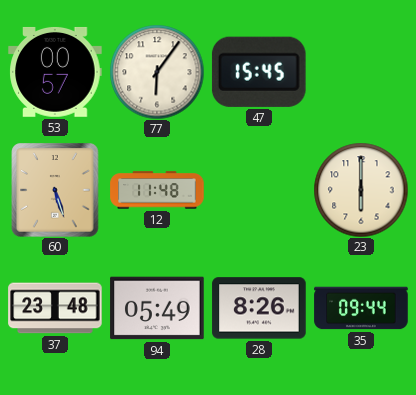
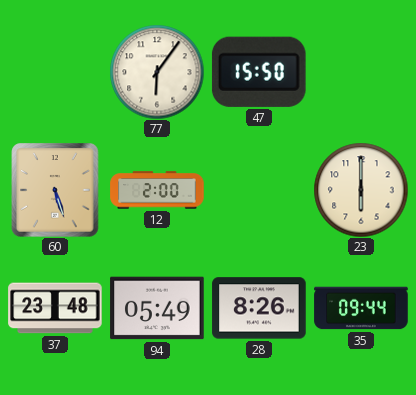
53: 00:57 -> none (55, 72)
47: 15:45 -> 15:50 (259, 72)
12: 11:48 -> 2:00 (157, 190)
